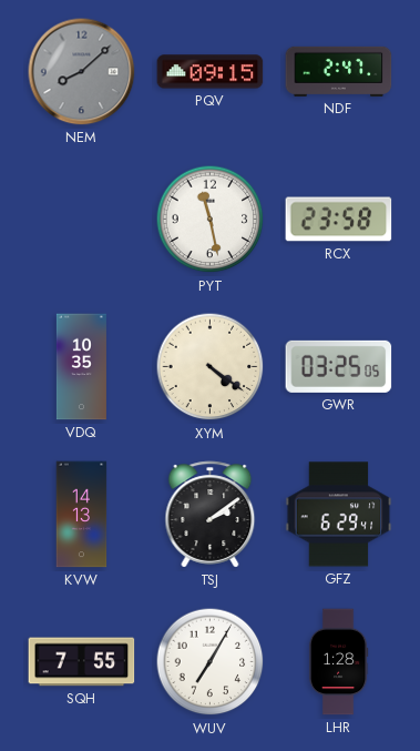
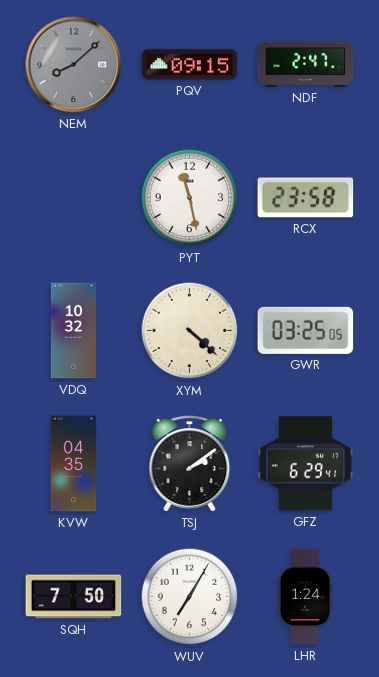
VDQ: 10:35 -> 10:32 (73, 331)
XYM: 4:21 -> 4:22 (190, 331)
KVW: 14:13 -> 04:35 (74, 464)
SQH: 7:55 -> 7:50 (74, 597)
LHR: 1:28 -> 1:24 (305, 597)
